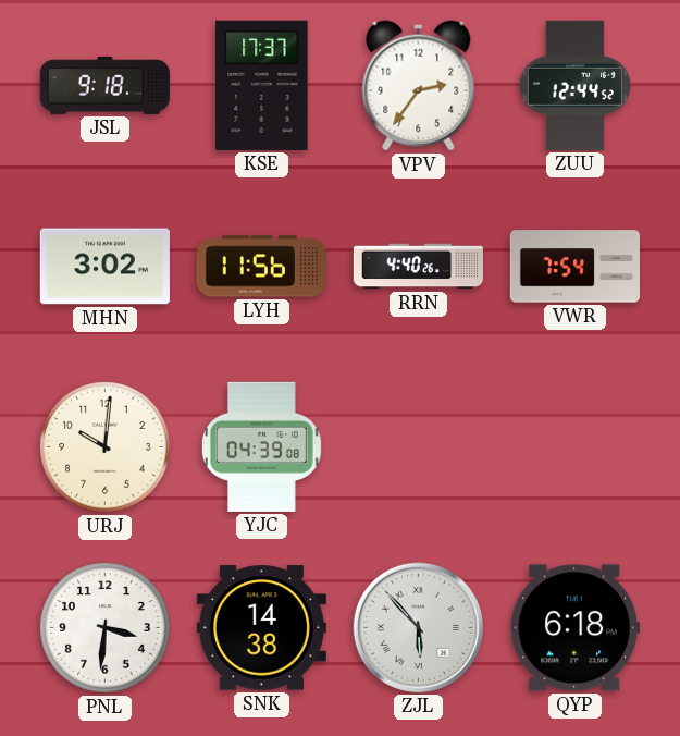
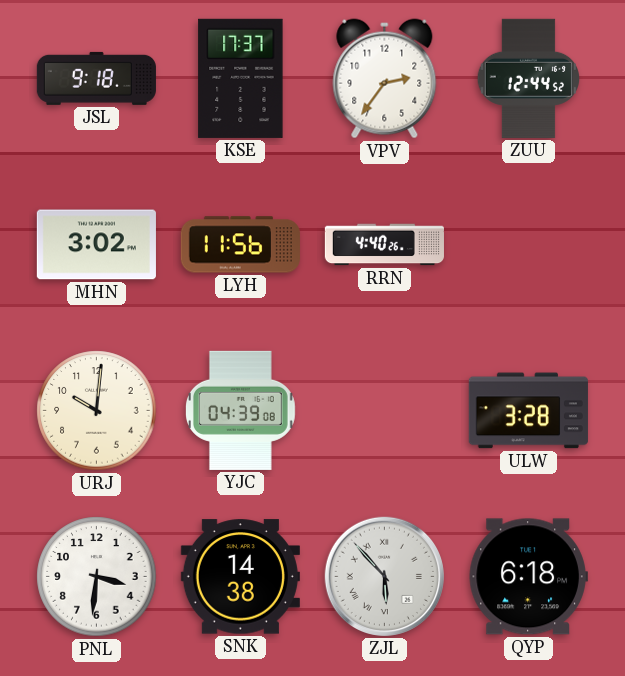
VWR: 7:54 -> none (574, 267)
ULW: none -> 3:28 (528, 411)
